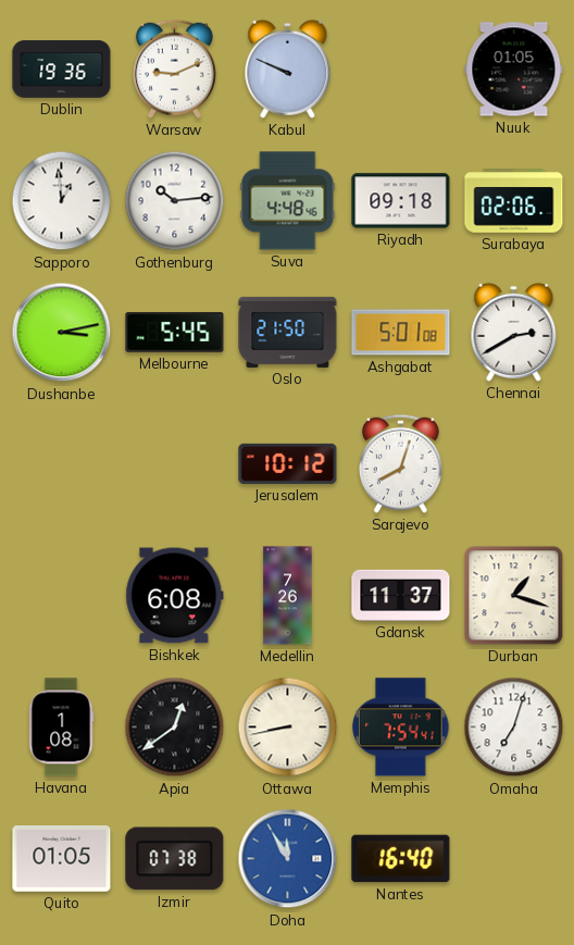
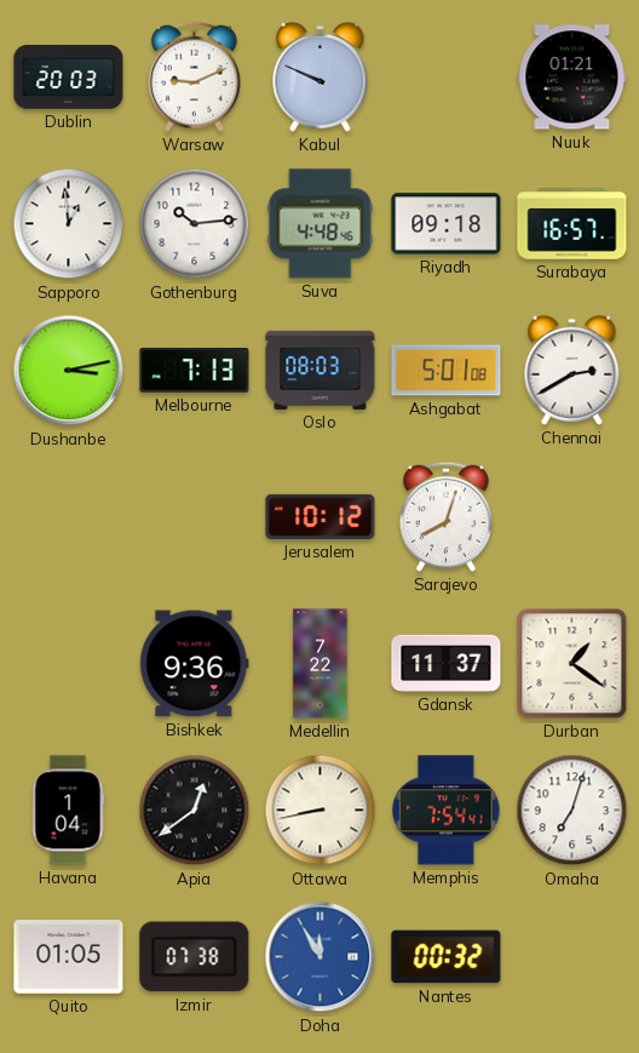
Dublin: 19:36 -> 20:03 (69, 78)
Nuuk: 01:05 -> 01:21 (572, 78)
Surabaya: 02:06 -> 16:57 (572, 224)
Melbourne: 5:45 -> 7:13 (195, 371)
Oslo: 21:50 -> 08:03 (321, 370)
Bishkek: 6:08 -> 9:36 (195, 664)
Medellin: 7:26 -> 7:22 (321, 664)
Durban: 1:18 -> 1:21 (572, 664)
Havana: 1:08 -> 1:04 (68, 811)
Nantes: 16:40 -> 00:32 (447, 957)
